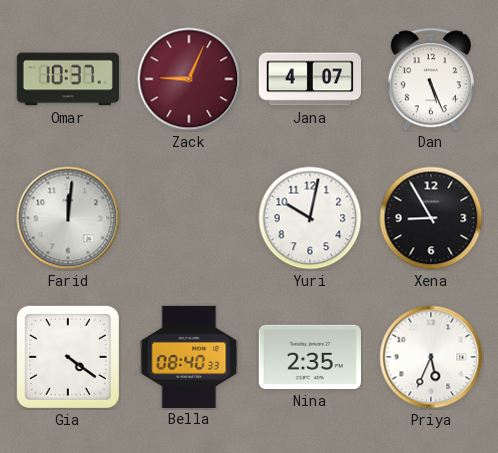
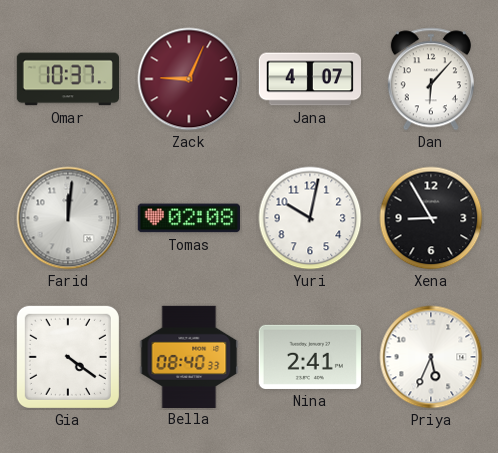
Dan: 5:26 -> 6:07 (431, 79)
Tomas: none -> 02:08 (189, 218)
Nina: 2:35 -> 2:41 (310, 357)
